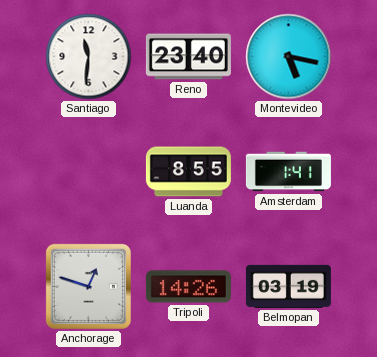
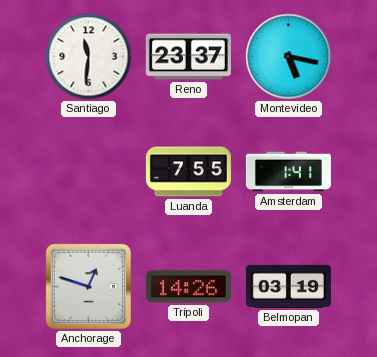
Reno: 23:40 -> 23:37 (188, 57)
Luanda: 8:55 -> 7:55 (188, 172)
